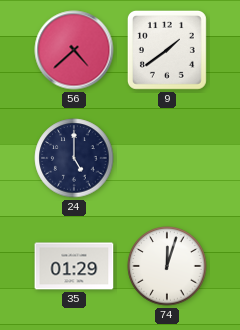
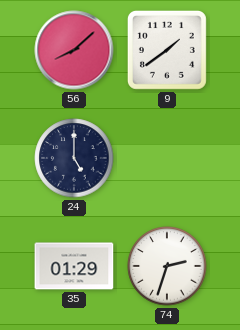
56: 4:38 -> 8:08 (74, 50)
74: 12:03 -> 2:33 (167, 266)
